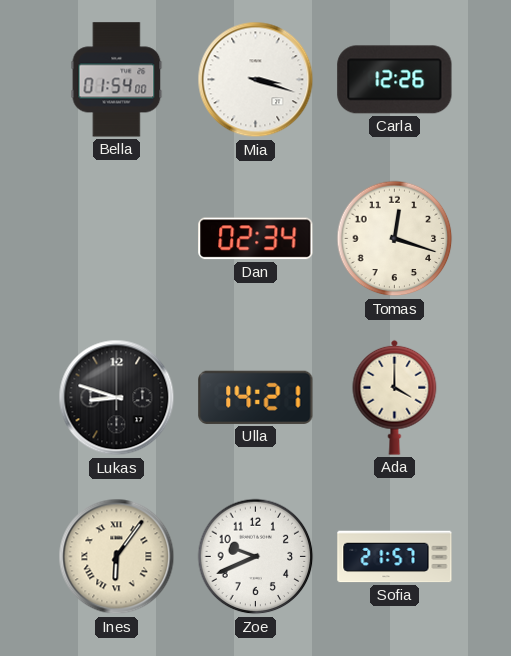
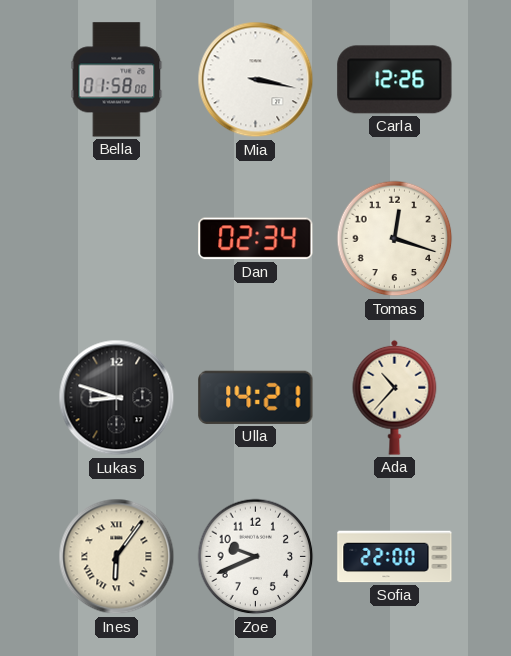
Bella: 01:54 -> 01:58 (117, 80)
Mia: 3:18 -> 3:17 (256, 80)
Ada: 4:00 -> 10:37 (395, 397)
Sofia: 21:57 -> 22:00 (395, 557)
